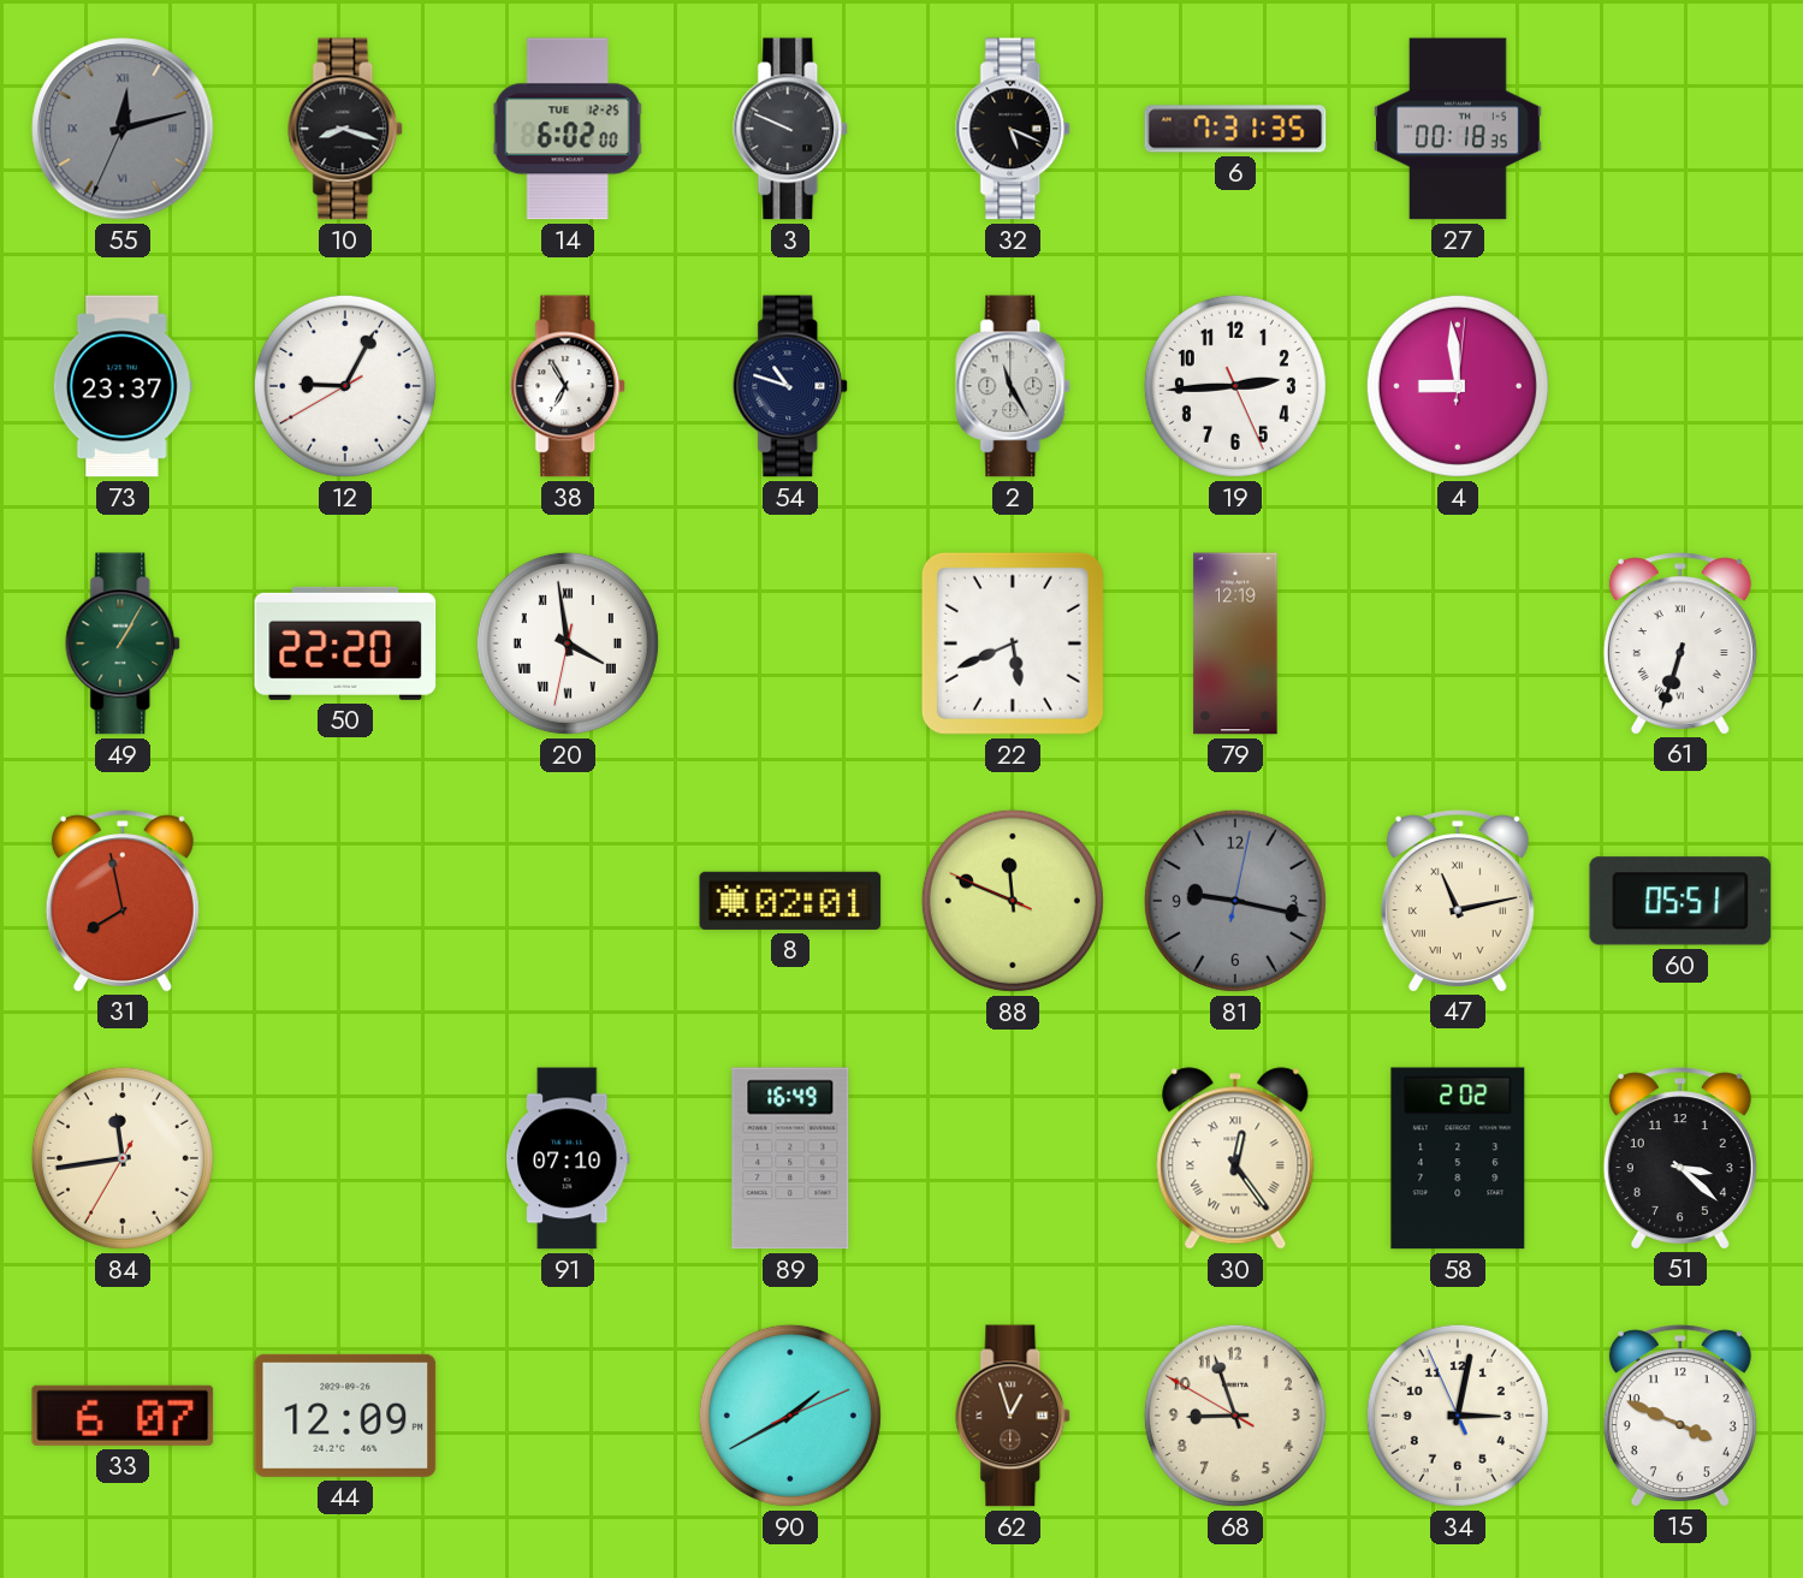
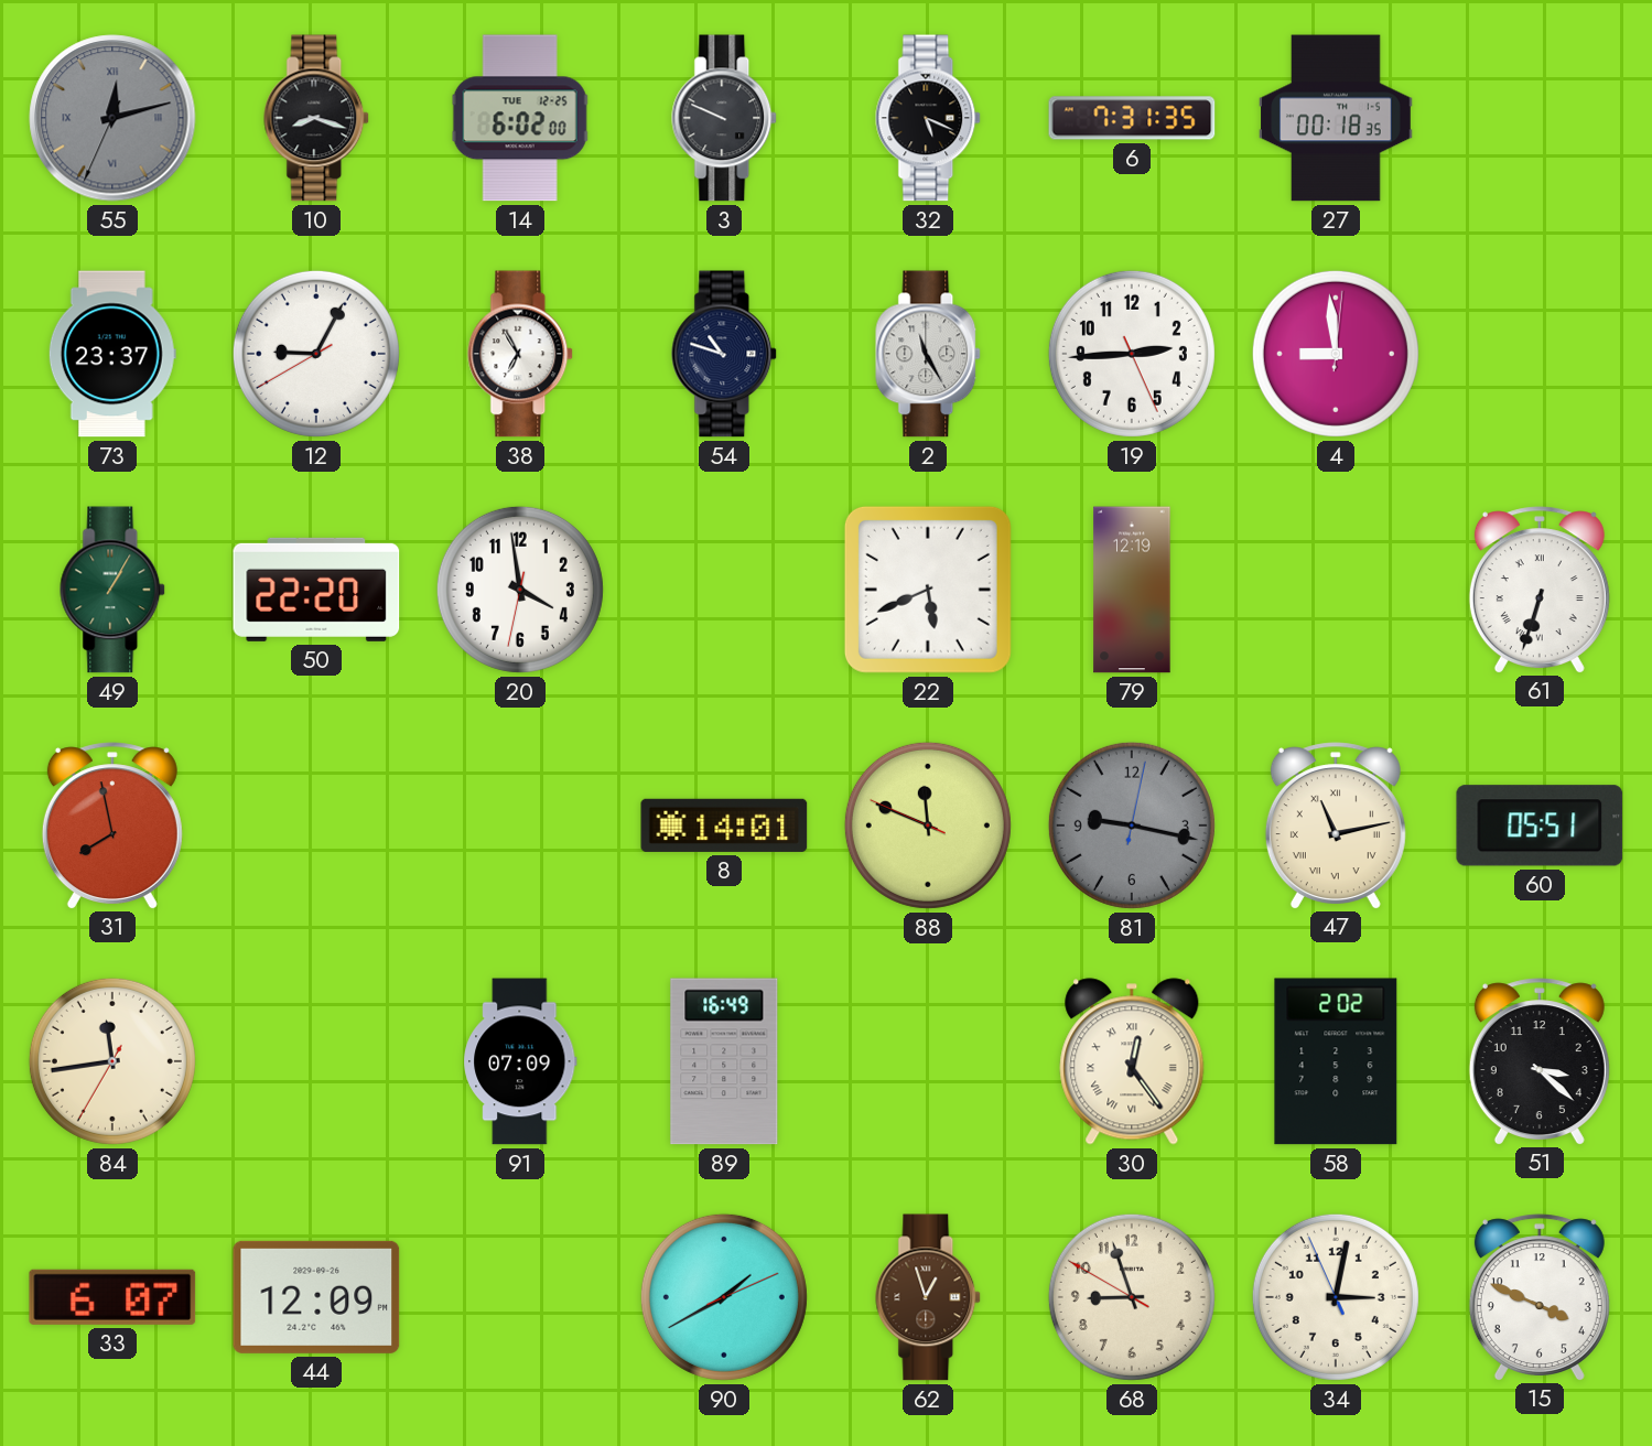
20 numerals: Roman -> Arabic (520, 590)
8: 02:01 -> 14:01 (724, 825)
91: 07:10 -> 07:09 (520, 1061)
